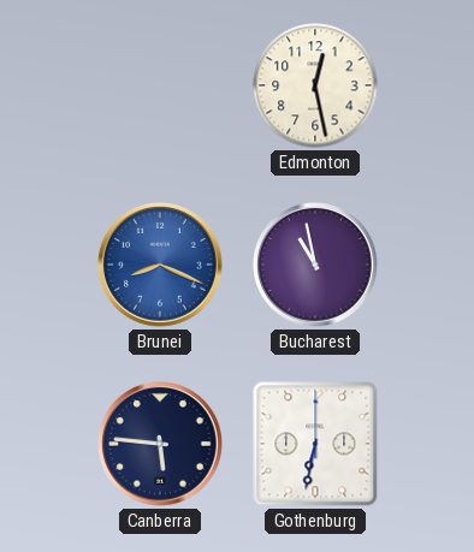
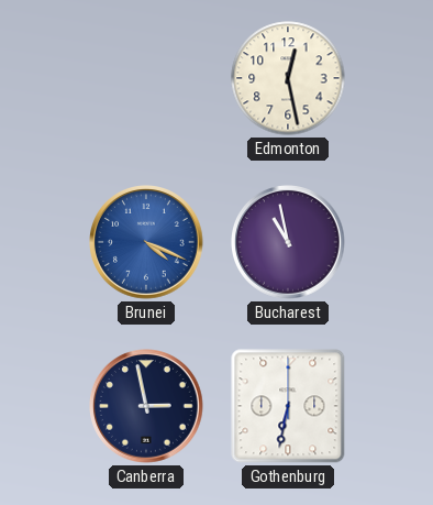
Brunei: 8:19 -> 4:19 (147, 243)
Canberra: 5:46 -> 2:58 (147, 407)
